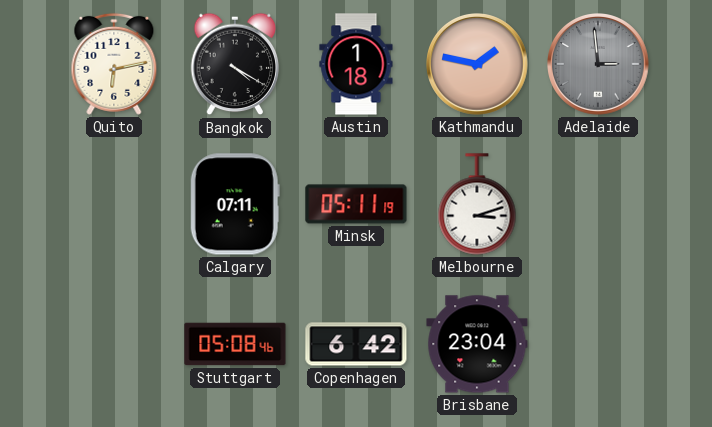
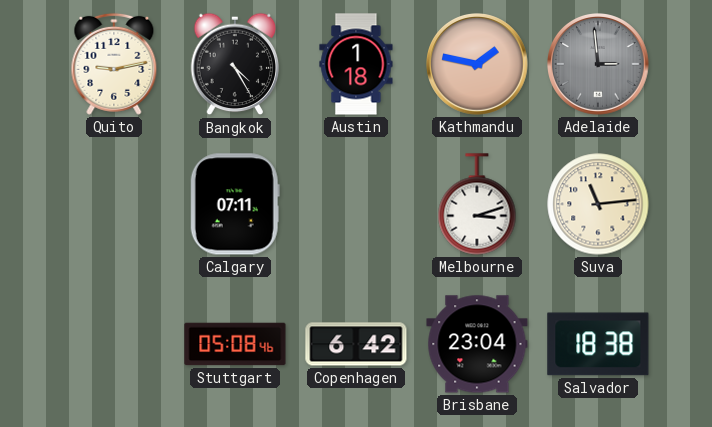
Quito: 6:13 -> 9:13 (114, 64)
Bangkok: 4:20 -> 4:25 (235, 64)
Minsk: 05:11 -> none (356, 204)
Suva: none -> 11:14 (598, 204)
Salvador: none -> 18:38 (598, 344)
